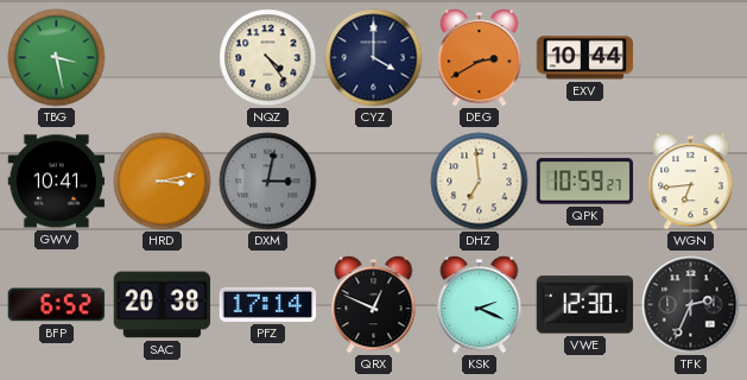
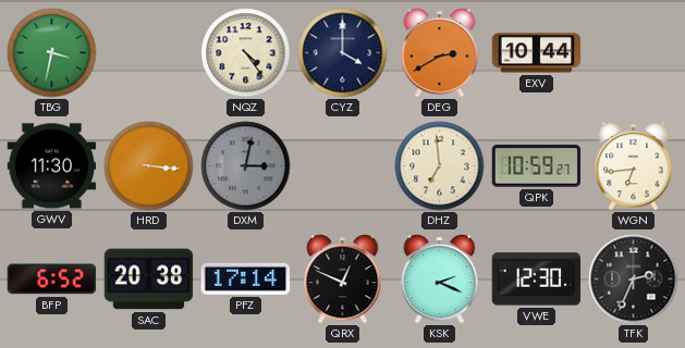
TBG: 3:28 -> 3:32 (52, 53)
GWV: 10:41 -> 11:30 (52, 166)
HRD: 3:13 -> 3:16 (149, 166)
